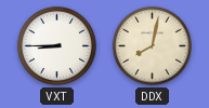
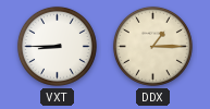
DDX: 8:02 -> 1:15 (152, 46)
